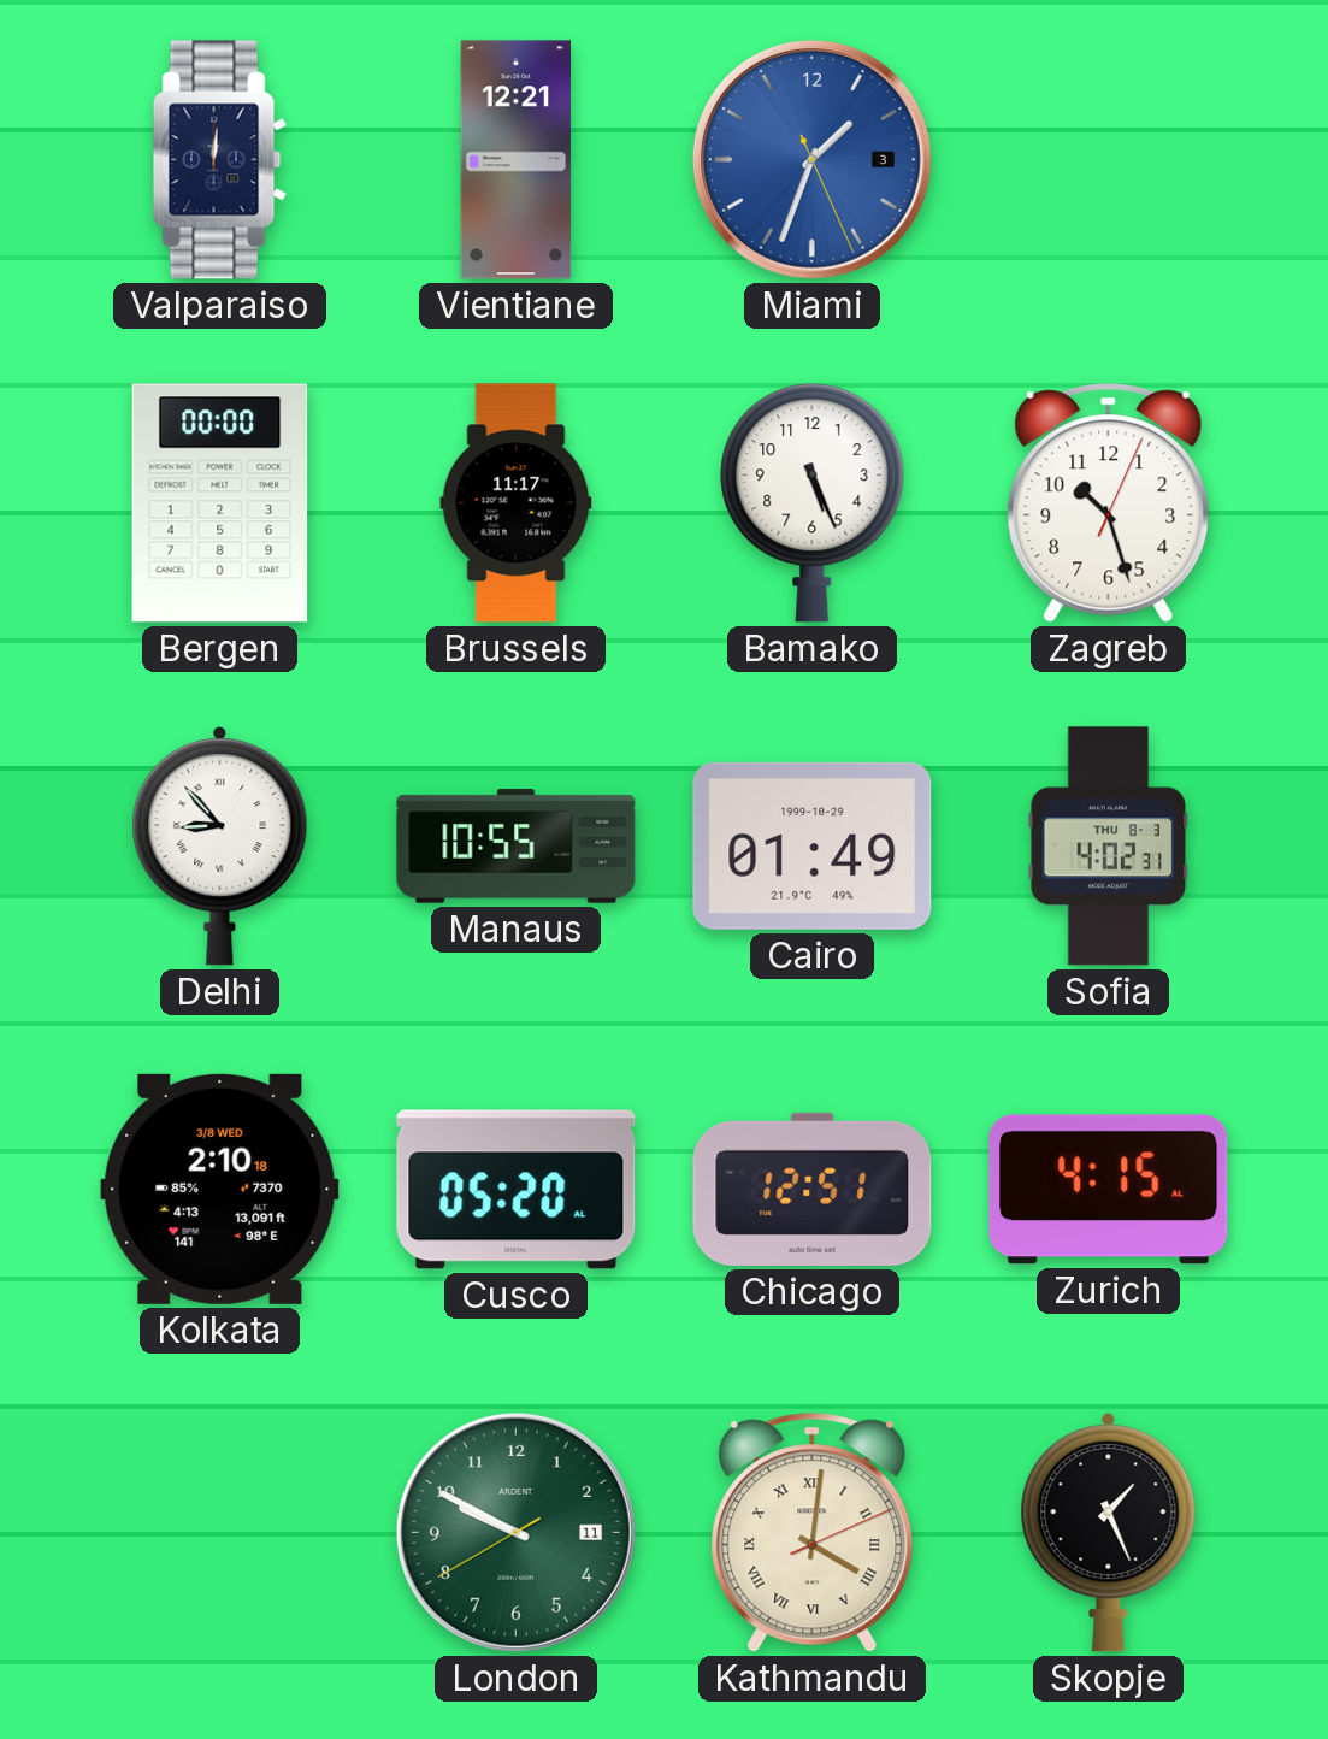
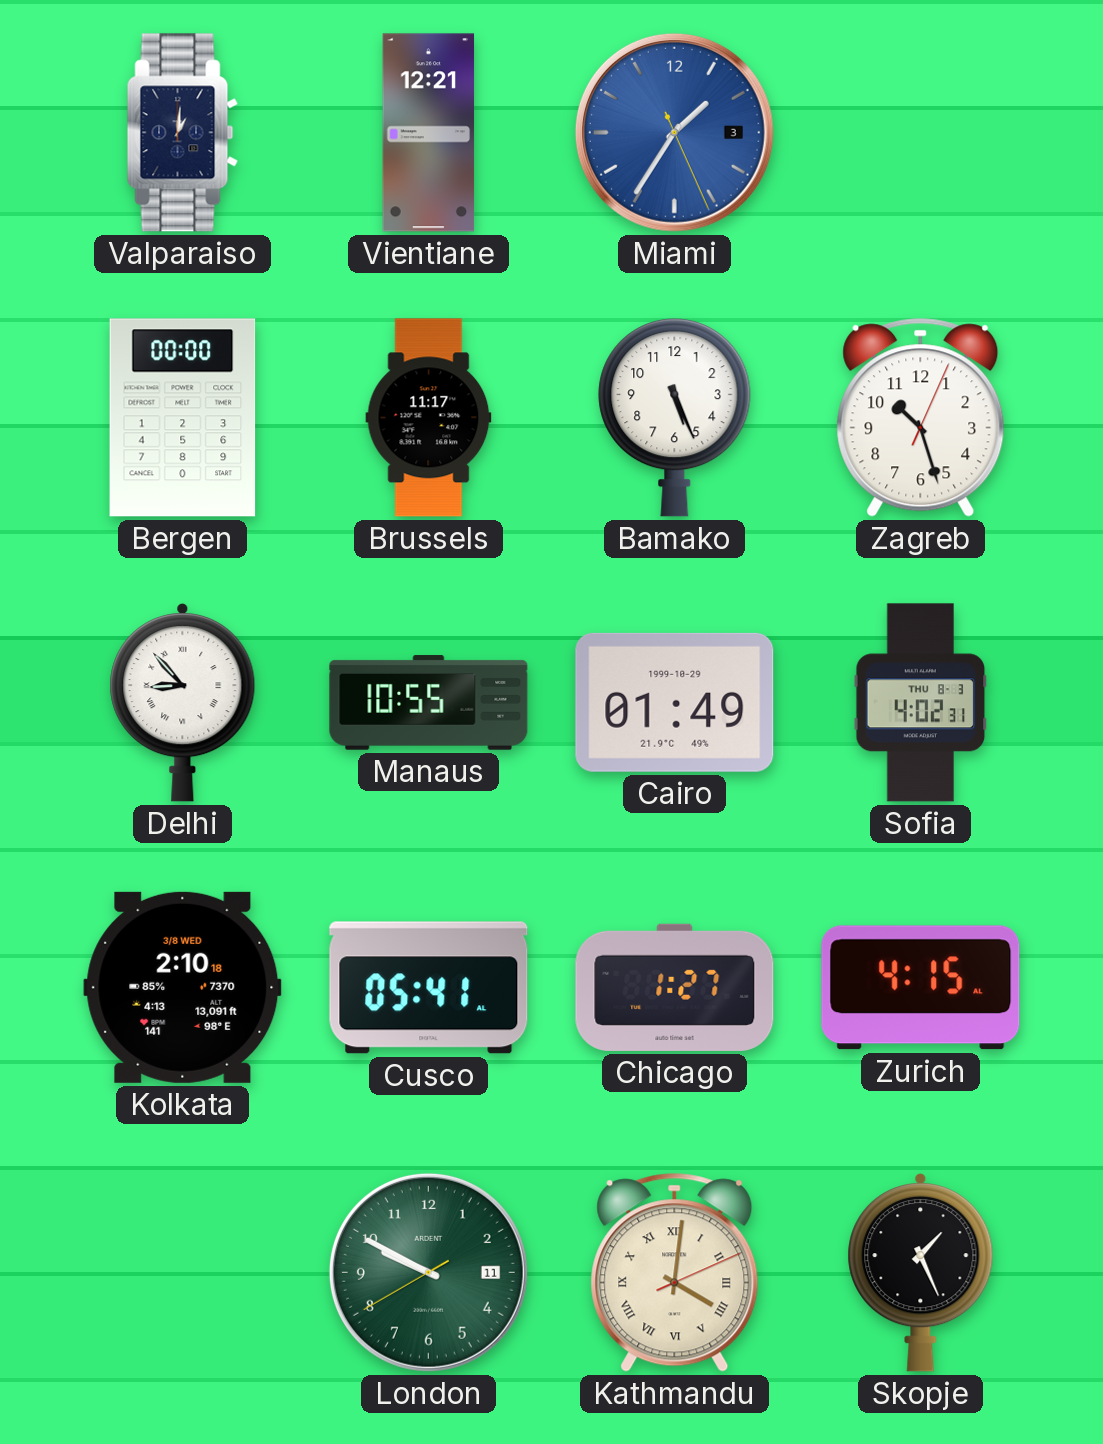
Valparaiso: 12:01 -> 1:01 (182, 133)
Miami: 1:33 -> 1:35 (674, 132)
Cusco: 05:20 -> 05:41 (429, 988)
Chicago: 12:51 -> 1:27 (675, 987)
